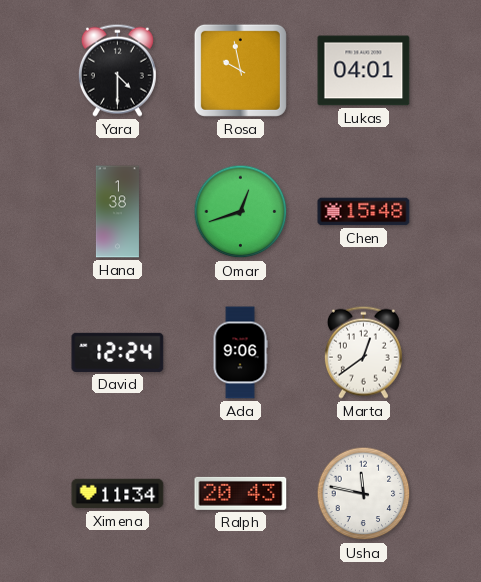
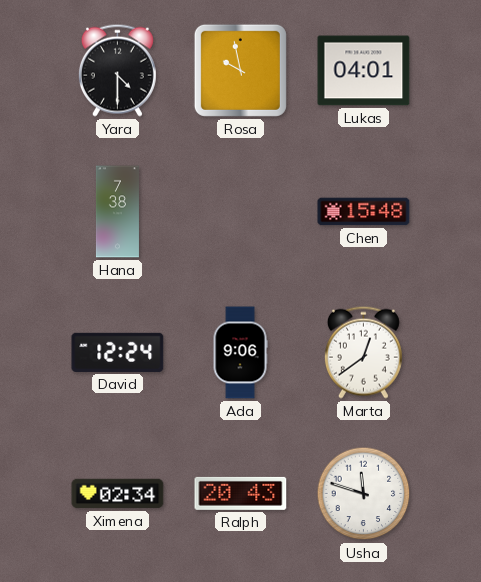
Hana: 1:38 -> 7:38 (117, 212)
Omar: 12:42 -> none (241, 212)
Ximena: 11:34 -> 02:34 (118, 494)
Usha: 11:47 -> 11:48 (364, 494)
